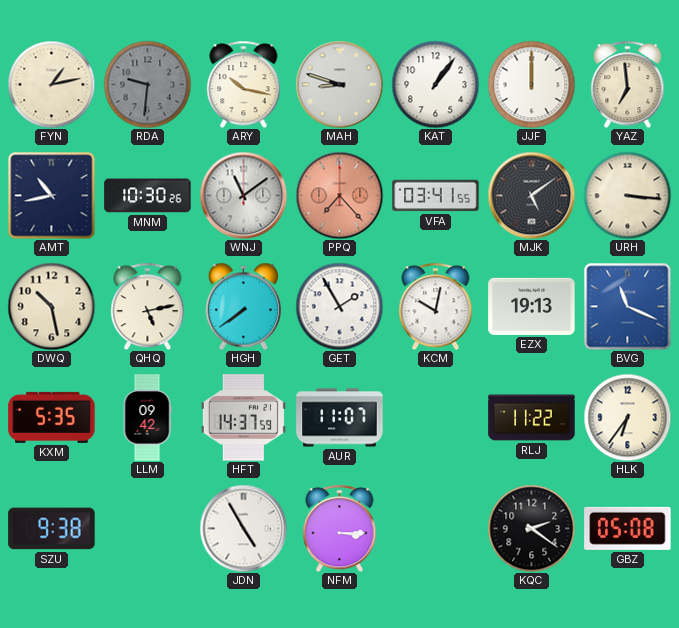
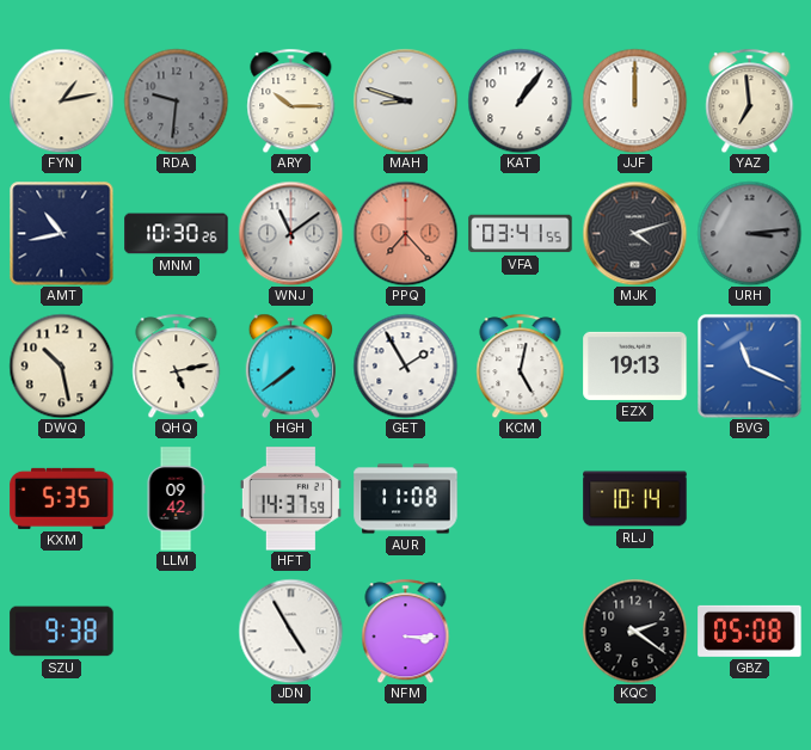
ARY: 10:17 -> 10:15 (291, 100)
MJK: 5:09 -> 4:12 (634, 233)
URH: 3:16 -> 3:14 (749, 233)
URH dial: cream -> grey (749, 233)
KCM: 10:02 -> 5:02 (521, 365)
AUR: 11:07 -> 11:08 (406, 499)
RLJ: 11:22 -> 10:14 (635, 499)
HLK: 6:36 -> none (627, 417)
